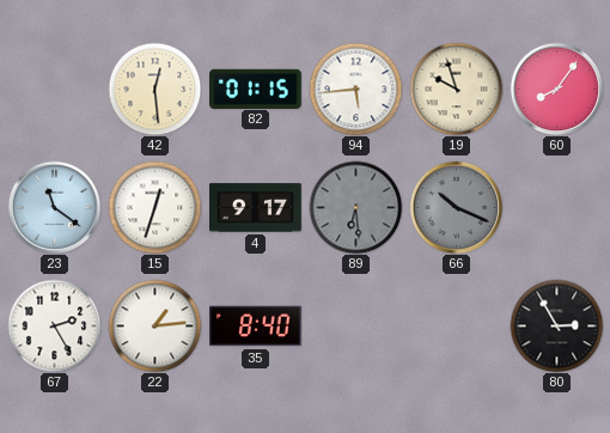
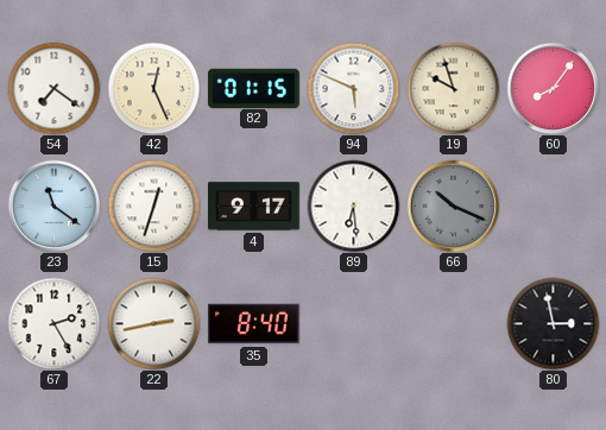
54: none -> 7:21 (53, 88)
42: 12:29 -> 12:26 (153, 88)
94: 5:44 -> 5:49 (353, 88)
89 dial: grey -> white (353, 205)
22: 1:14 -> 2:43 (153, 323)
80: 2:55 -> 2:58 (553, 323)
